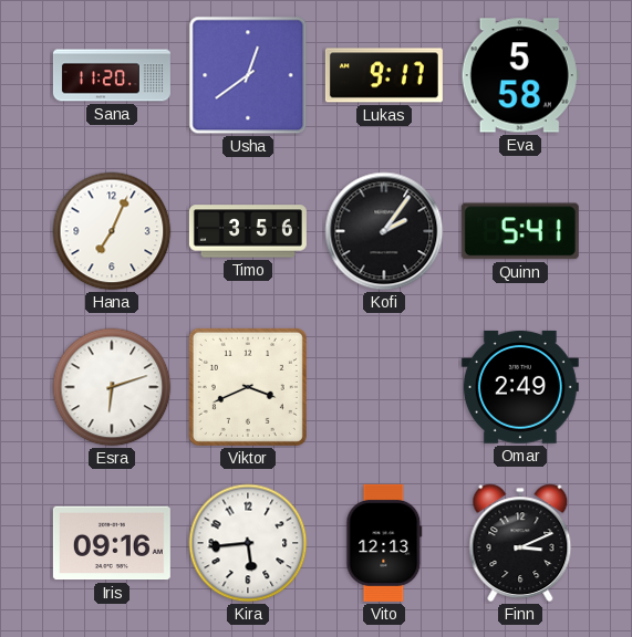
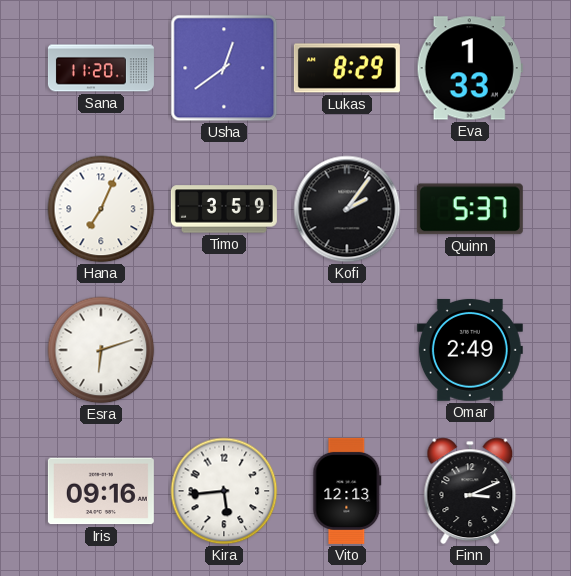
Lukas: 9:17 -> 8:29 (347, 68)
Eva: 5:58 -> 1:33 (470, 68)
Timo: 3:56 -> 3:59 (224, 209)
Quinn: 5:41 -> 5:37 (470, 209)
Viktor: 3:41 -> none (248, 387)
